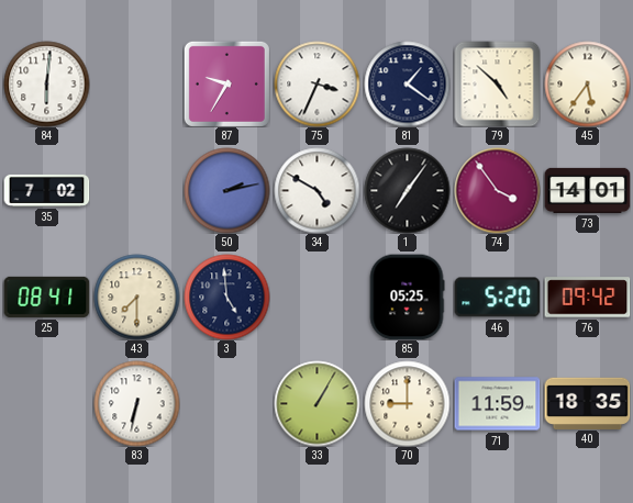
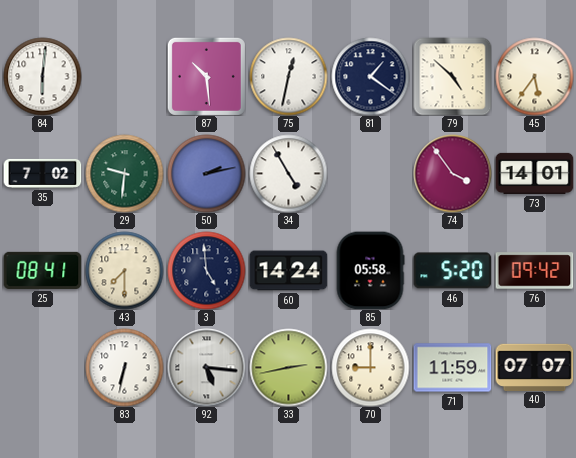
87: 9:35 -> 10:29 (206, 76)
75: 3:34 -> 12:32 (288, 76)
29: none -> 9:31 (124, 173)
34: 4:50 -> 4:55 (288, 173)
1: 7:06 -> none (407, 190)
60: none -> 14:24 (288, 271)
85: 05:25 -> 05:58 (370, 270)
92: none -> 5:16 (206, 367)
33: 1:05 -> 2:43 (288, 367)
40: 18:35 -> 07:07 (534, 367)
